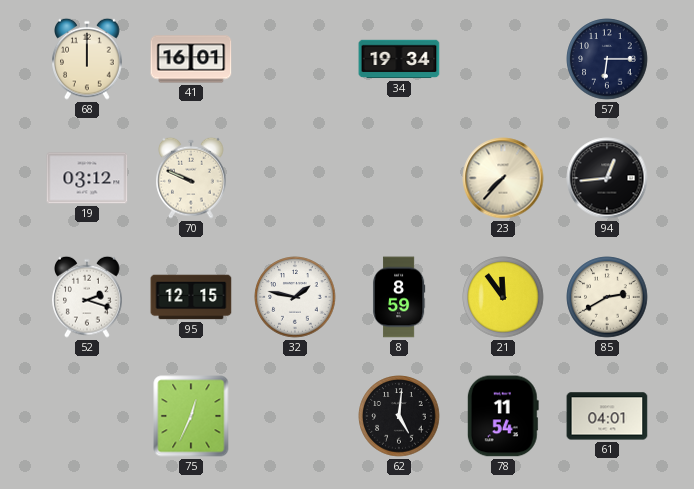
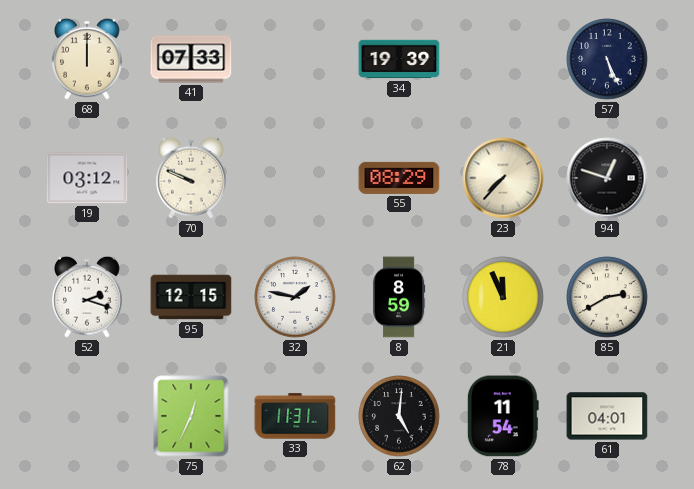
41: 16:01 -> 07:33 (191, 59)
34: 19:34 -> 19:39 (399, 59)
57: 6:15 -> 5:26 (607, 59)
55: none -> 08:29 (399, 178)
94: 12:44 -> 12:48 (607, 178)
21: 11:54 -> 11:56 (503, 297)
33: none -> 11:31 (295, 416)
